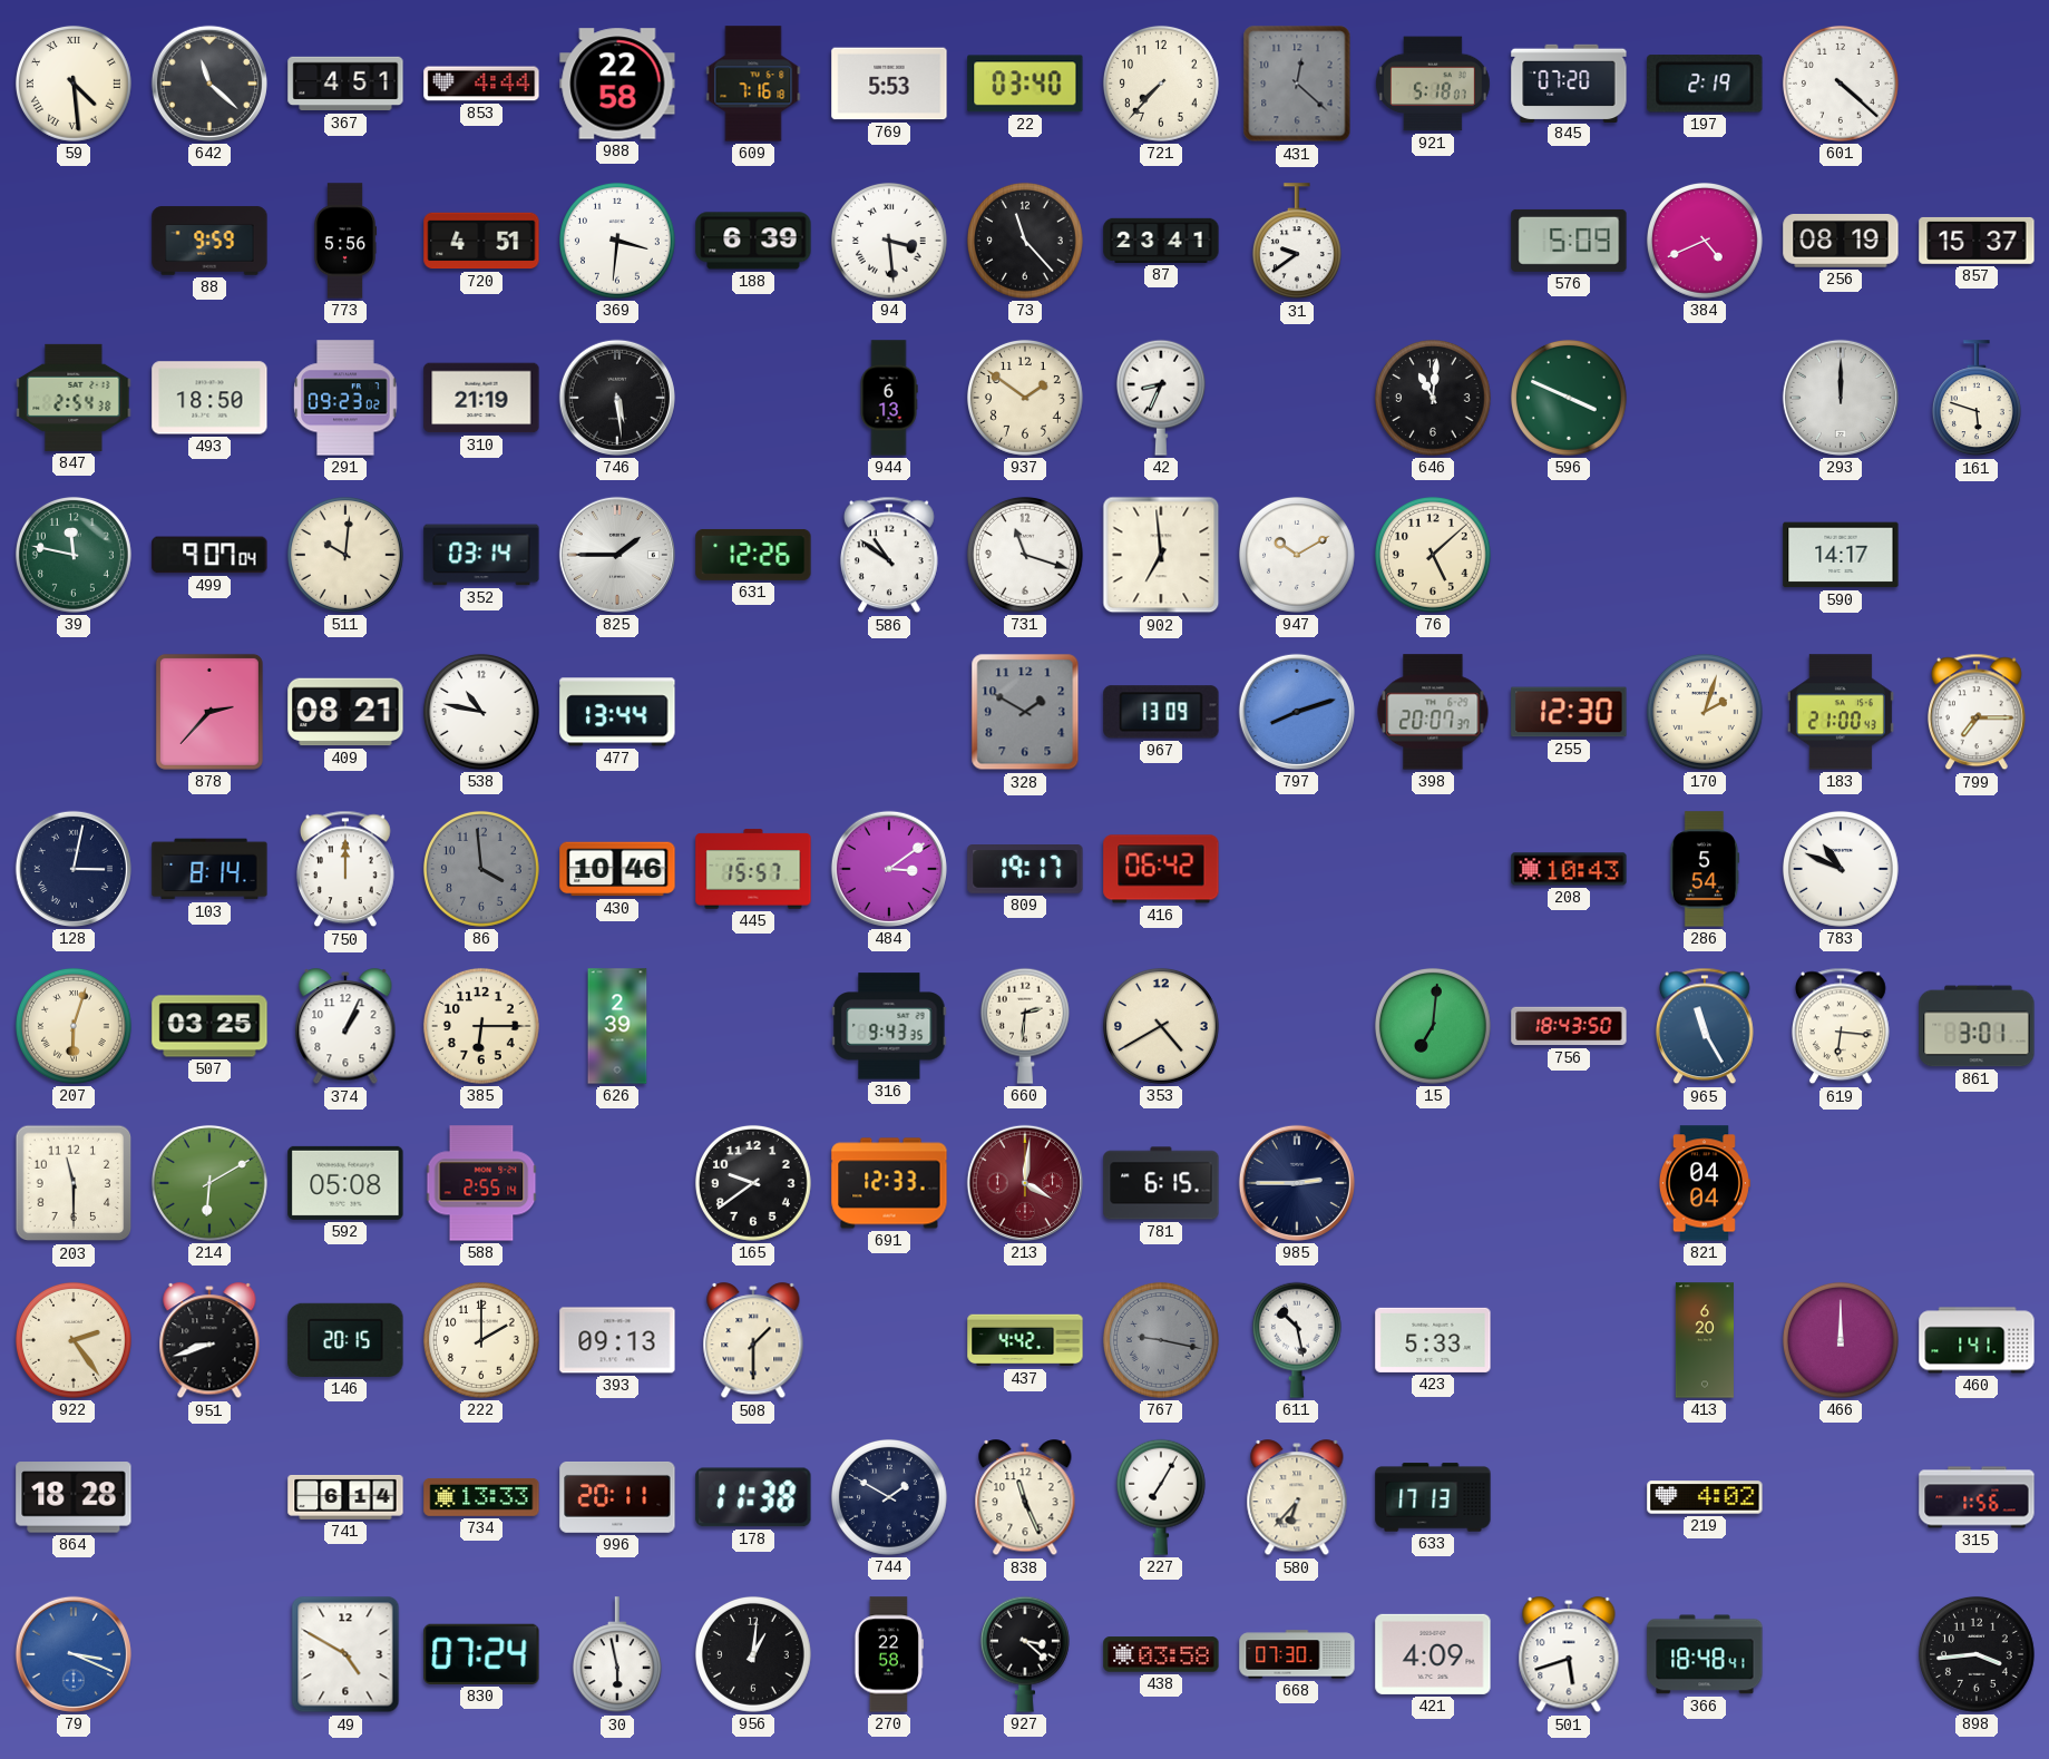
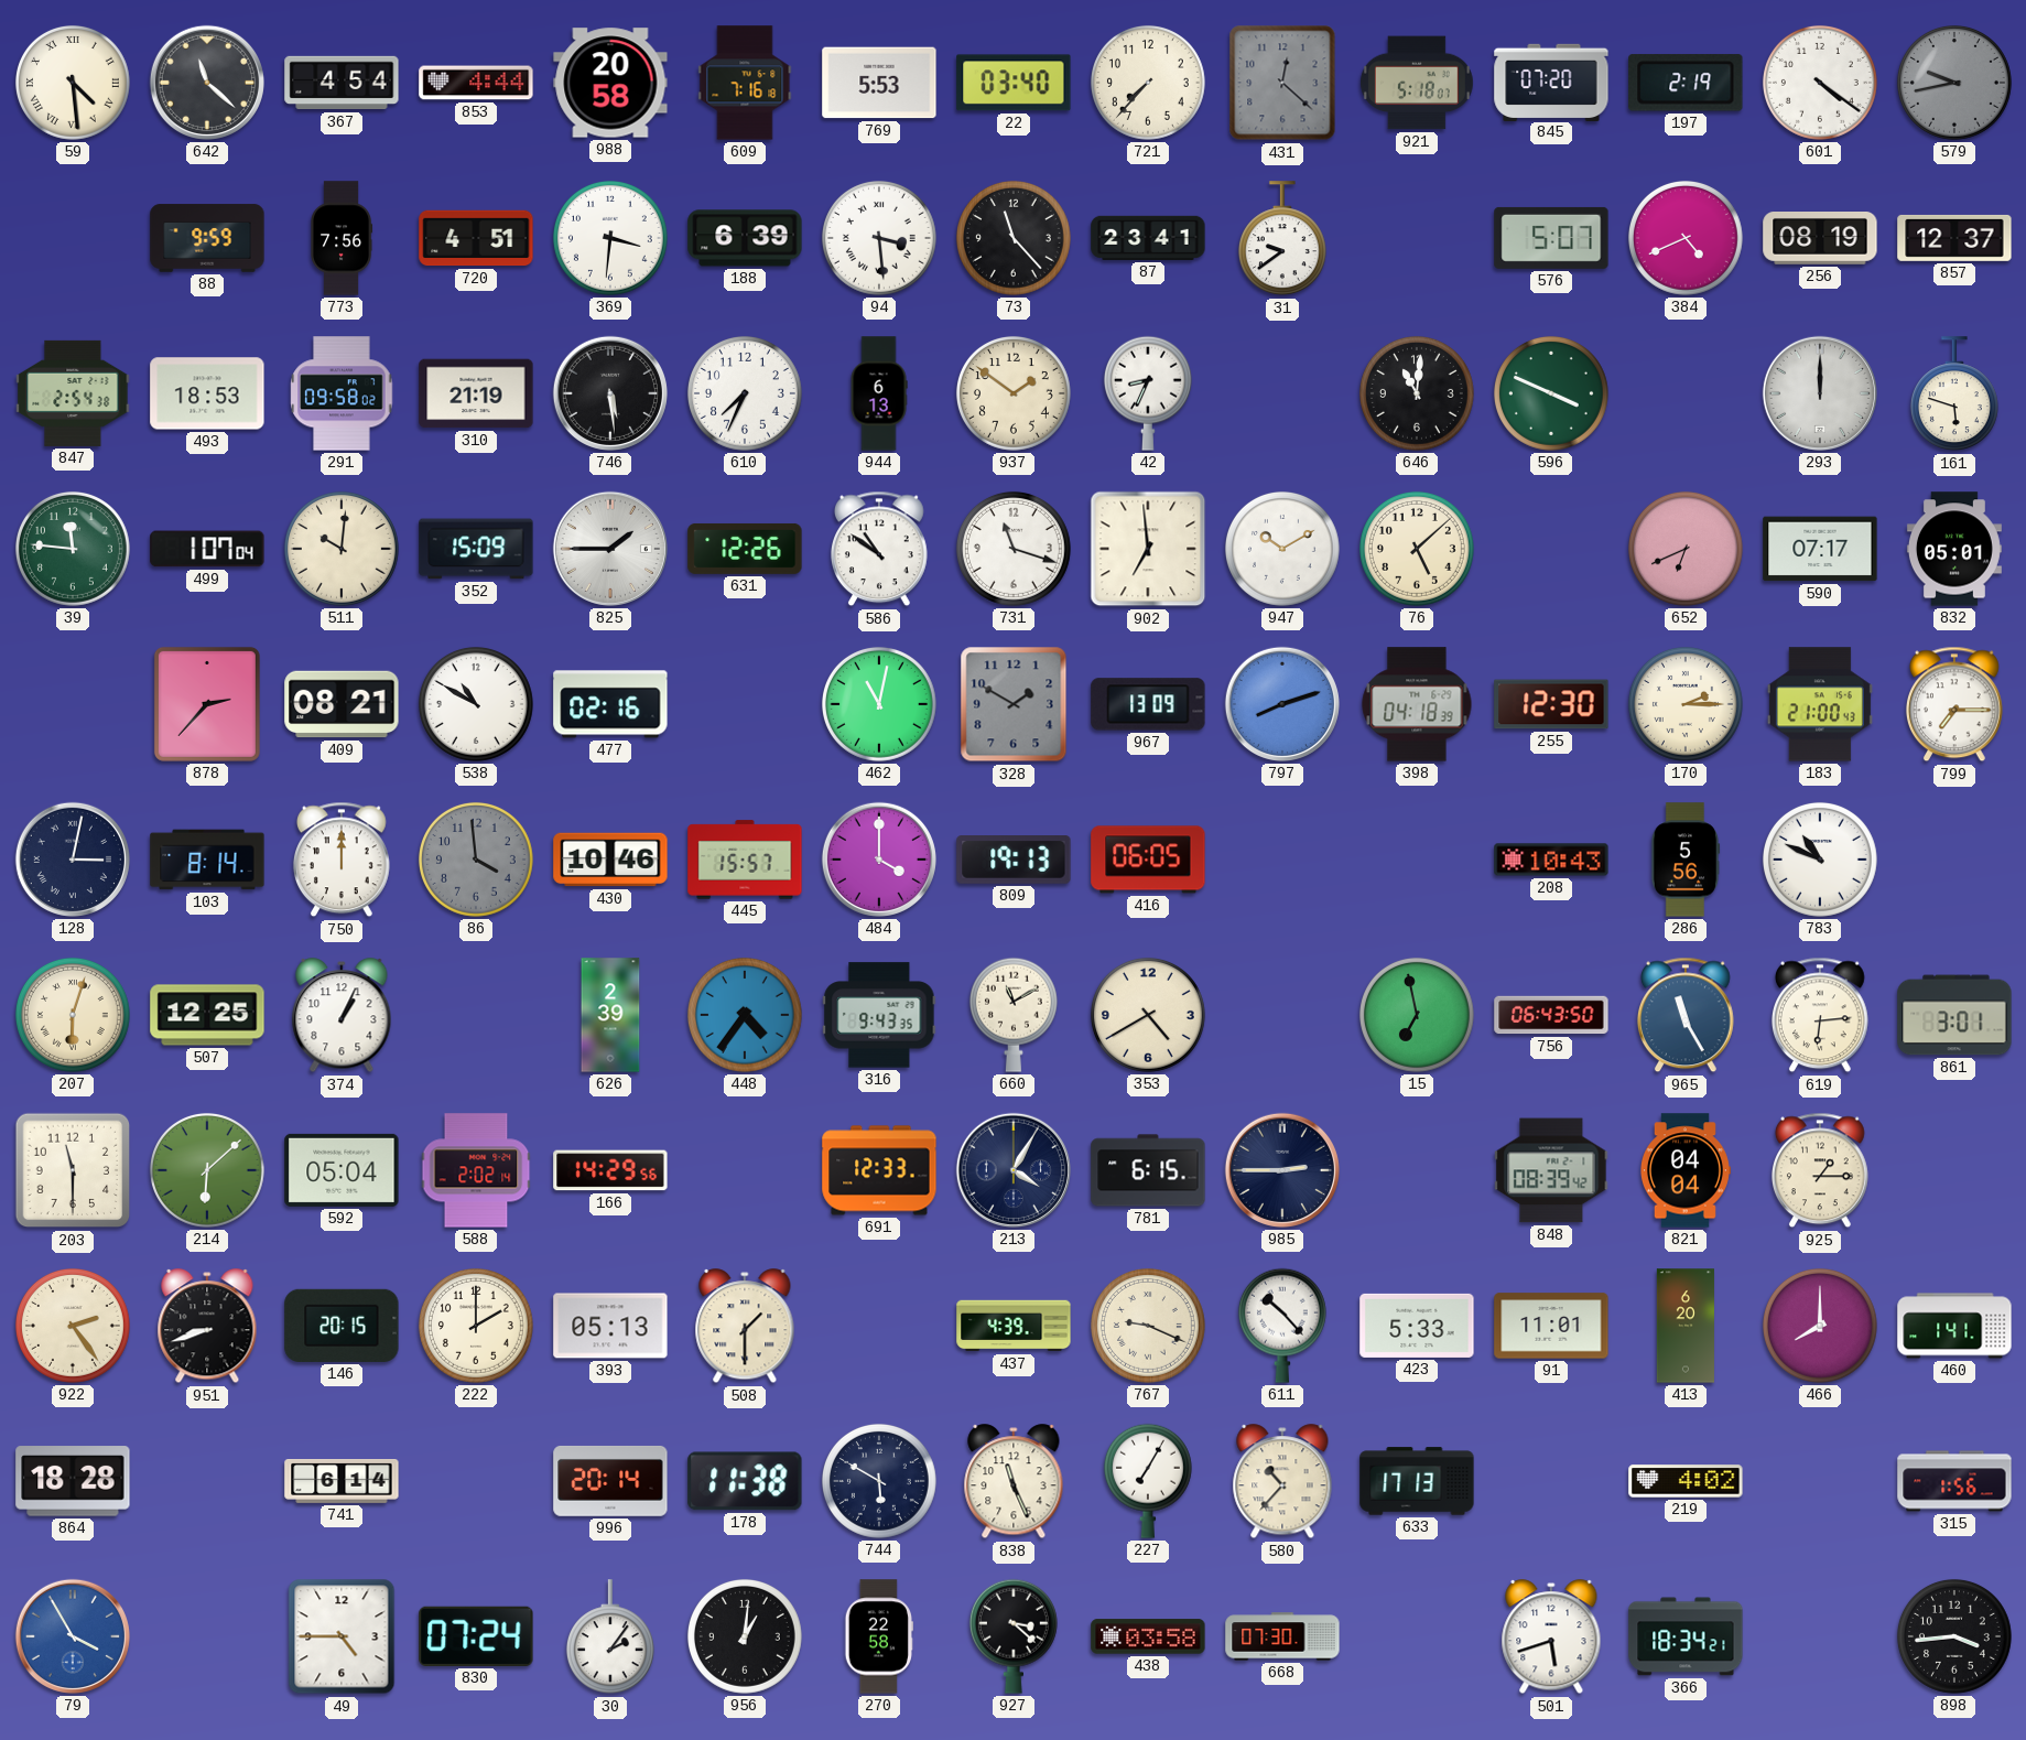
367: 4:51 -> 4:54 (342, 83)
988: 22:58 -> 20:58 (610, 83)
601: 4:22 -> 4:21 (1820, 83)
579: none -> 9:43 (1954, 83)
773: 5:56 -> 7:56 (342, 238)
576: 5:09 -> 5:07 (1551, 238)
857: 15:37 -> 12:37 (1954, 238)
493: 18:50 -> 18:53 (207, 393)
291: 09:23 -> 09:58 (342, 393)
610: none -> 7:34 (745, 393)
39: 11:47 -> 11:46 (73, 549)
499: 9:07 -> 1:07 (207, 549)
352: 03:14 -> 15:09 (476, 549)
652: none -> 6:41 (1686, 549)
590: 14:17 -> 07:17 (1820, 549)
832: none -> 05:01 (1954, 549)
538: 10:47 -> 10:50 (476, 704)
477: 13:44 -> 02:16 (610, 704)
462: none -> 11:02 (879, 704)
398: 20:07 -> 04:18 (1417, 704)
170: 2:03 -> 2:15 (1686, 704)
484: 3:09 -> 4:00 (879, 860)
809: 19:17 -> 19:13 (1014, 860)
416: 06:42 -> 06:05 (1148, 860)
286: 5:54 -> 5:56 (1686, 860)
507: 03:25 -> 12:25 (207, 1015)
385: 6:15 -> none (481, 1026)
448: none -> 4:36 (745, 1015)
660: 2:31 -> 11:10 (1014, 1015)
15: 7:01 -> 6:58 (1417, 1015)
756: 18:43 -> 06:43 (1551, 1015)
619: 6:16 -> 6:14 (1820, 1015)
214: 6:10 -> 6:08 (207, 1170)
592: 05:08 -> 05:04 (342, 1170)
588: 2:55 -> 2:02 (476, 1170)
166: none -> 14:29 (610, 1170)
165: 9:39 -> none (753, 1183)
213: 4:01 -> 4:05 (1014, 1170)
213 dial: burgundy -> navy (1014, 1170)
848: none -> 08:39 (1551, 1170)
925: none -> 1:15 (1820, 1170)
393: 09:13 -> 05:13 (610, 1326)
437: 4:42 -> 4:39 (1014, 1326)
767: 9:17 -> 9:19 (1148, 1326)
767 dial: grey -> cream (1148, 1326)
611: 10:28 -> 10:23 (1282, 1326)
91: none -> 11:01 (1551, 1326)
466: 12:00 -> 8:00 (1820, 1326)
734: 13:33 -> none (481, 1497)
996: 20:11 -> 20:14 (610, 1481)
744: 1:50 -> 5:50 (879, 1481)
580: 6:37 -> 10:37 (1282, 1482)
79: 3:19 -> 3:55 (73, 1636)
49: 4:50 -> 4:45 (342, 1636)
30: 5:58 -> 2:06 (610, 1638)
421: 4:09 -> none (1433, 1654)
366: 18:48 -> 18:34 (1686, 1636)
